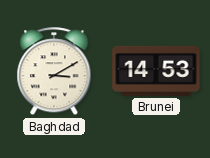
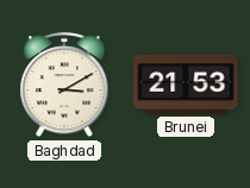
Brunei: 14:53 -> 21:53 (186, 84)
